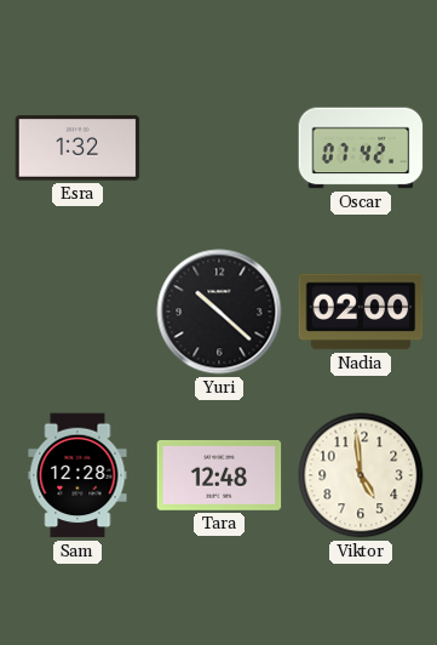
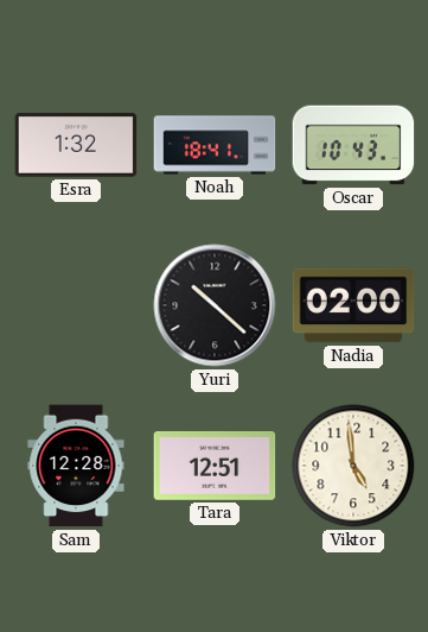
Noah: none -> 18:41 (215, 145)
Oscar: 07:42 -> 10:43 (353, 145)
Tara: 12:48 -> 12:51 (215, 467)
